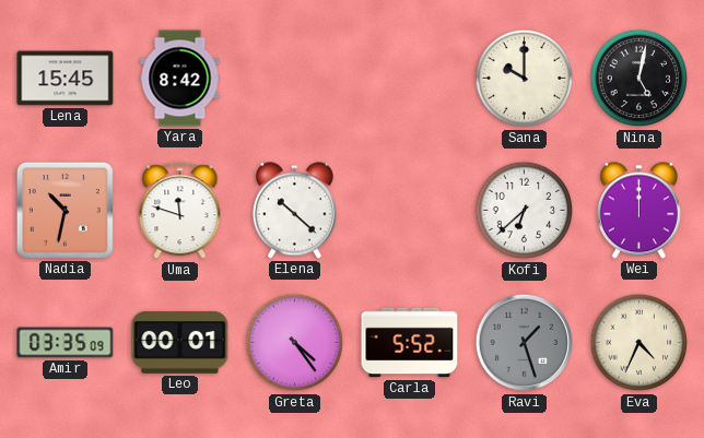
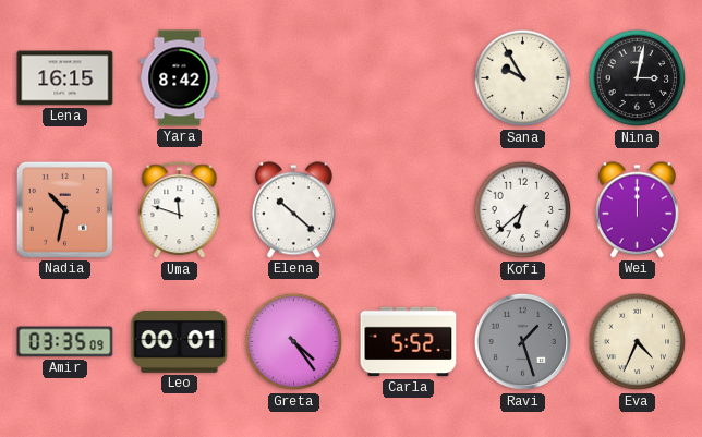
Lena: 15:45 -> 16:15 (65, 78)
Sana: 10:00 -> 9:55 (523, 78)
Nina: 5:02 -> 3:02 (638, 78)
